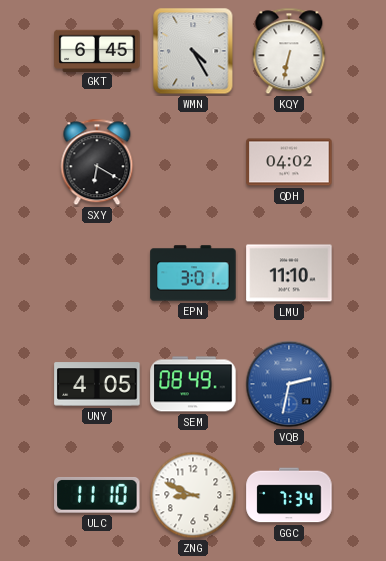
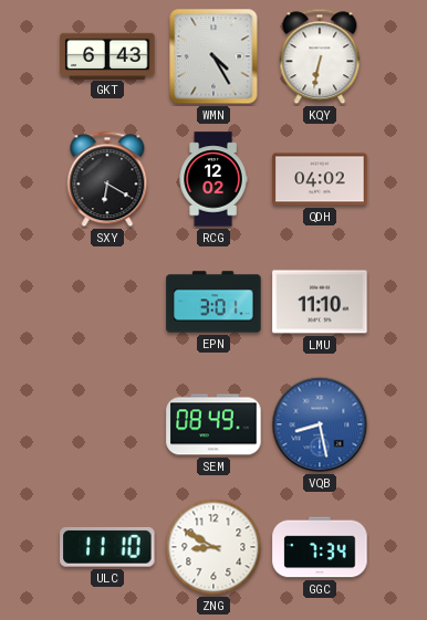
GKT: 6:45 -> 6:43 (107, 55)
RCG: none -> 12:02 (213, 179)
UNY: 4:05 -> none (97, 384)
VQB: 2:32 -> 8:28 (320, 424)
ZNG: 8:49 -> 8:50 (213, 547)
